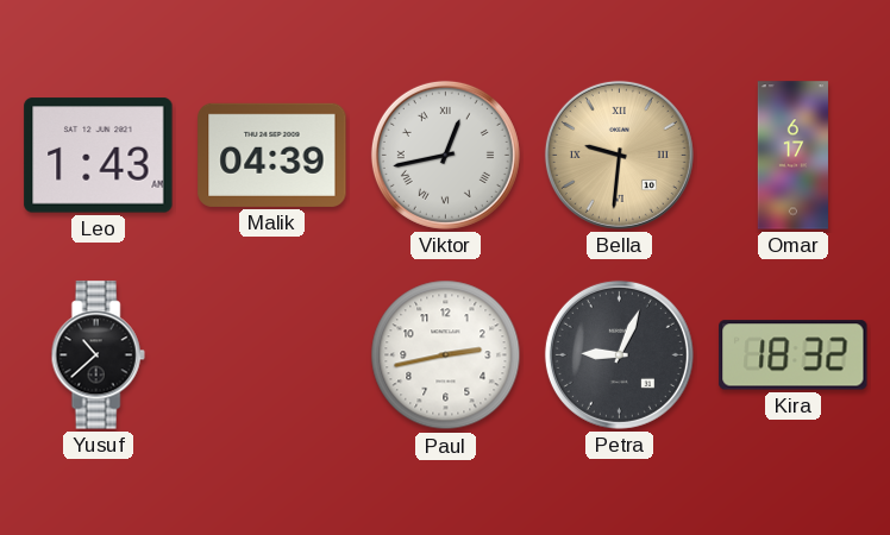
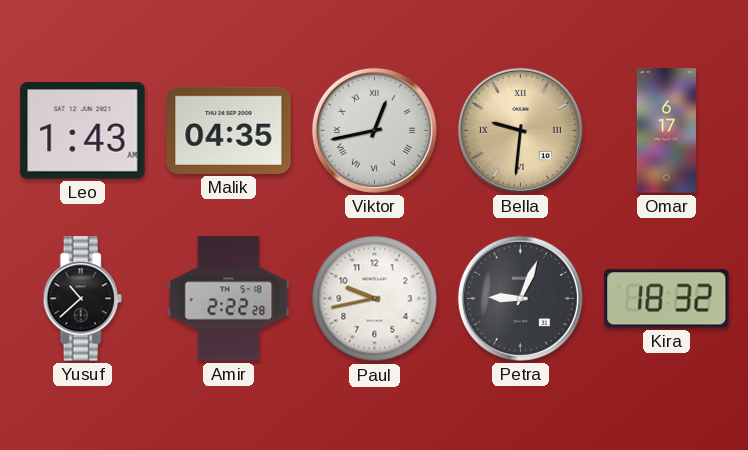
Malik: 04:39 -> 04:35 (229, 130)
Amir: none -> 2:22 (229, 299)
Paul: 2:43 -> 9:43 (375, 299)
